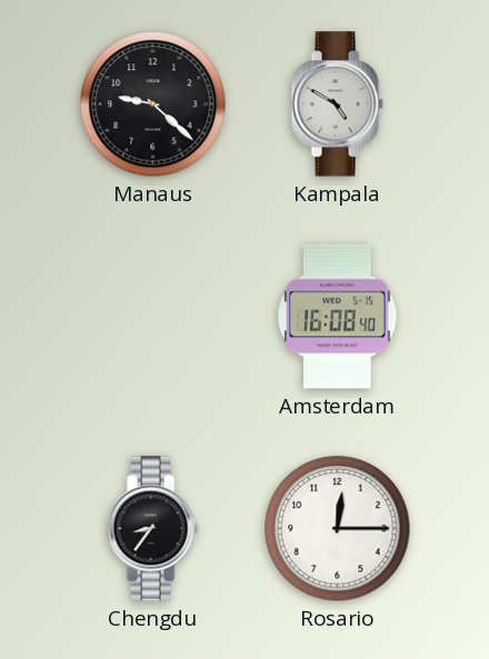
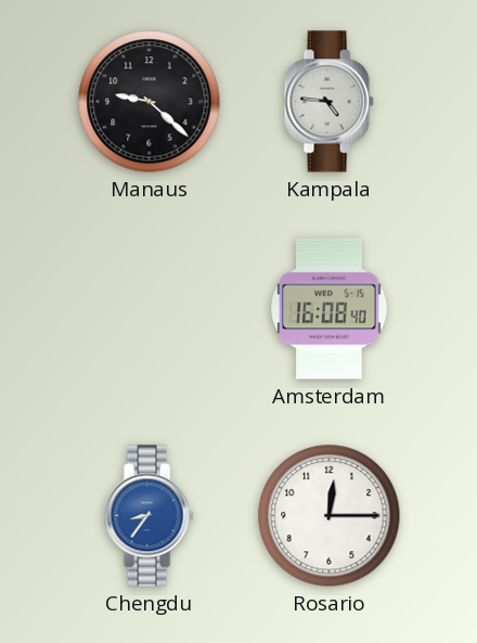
Kampala: 4:50 -> 4:46 (328, 102)
Chengdu dial: black -> blue (149, 516)
